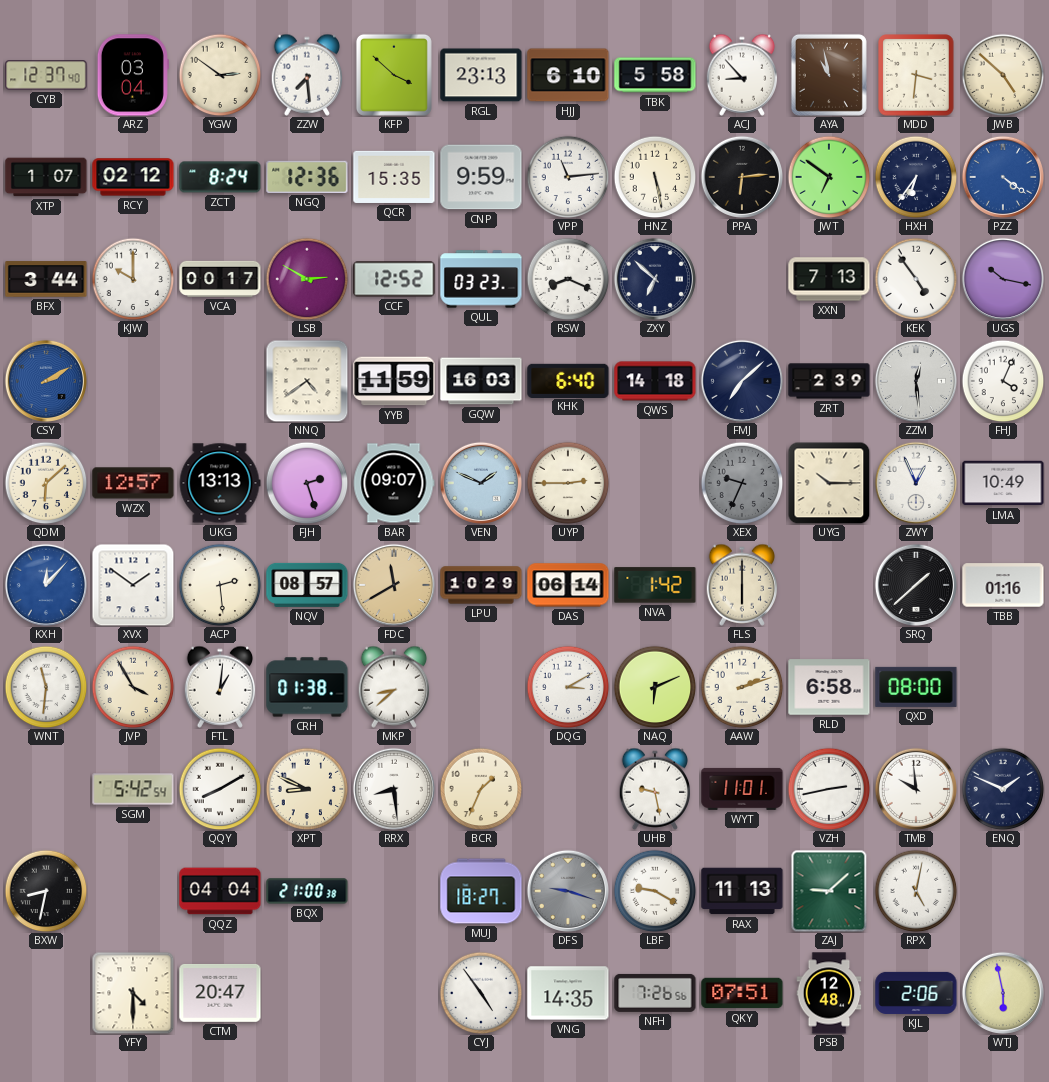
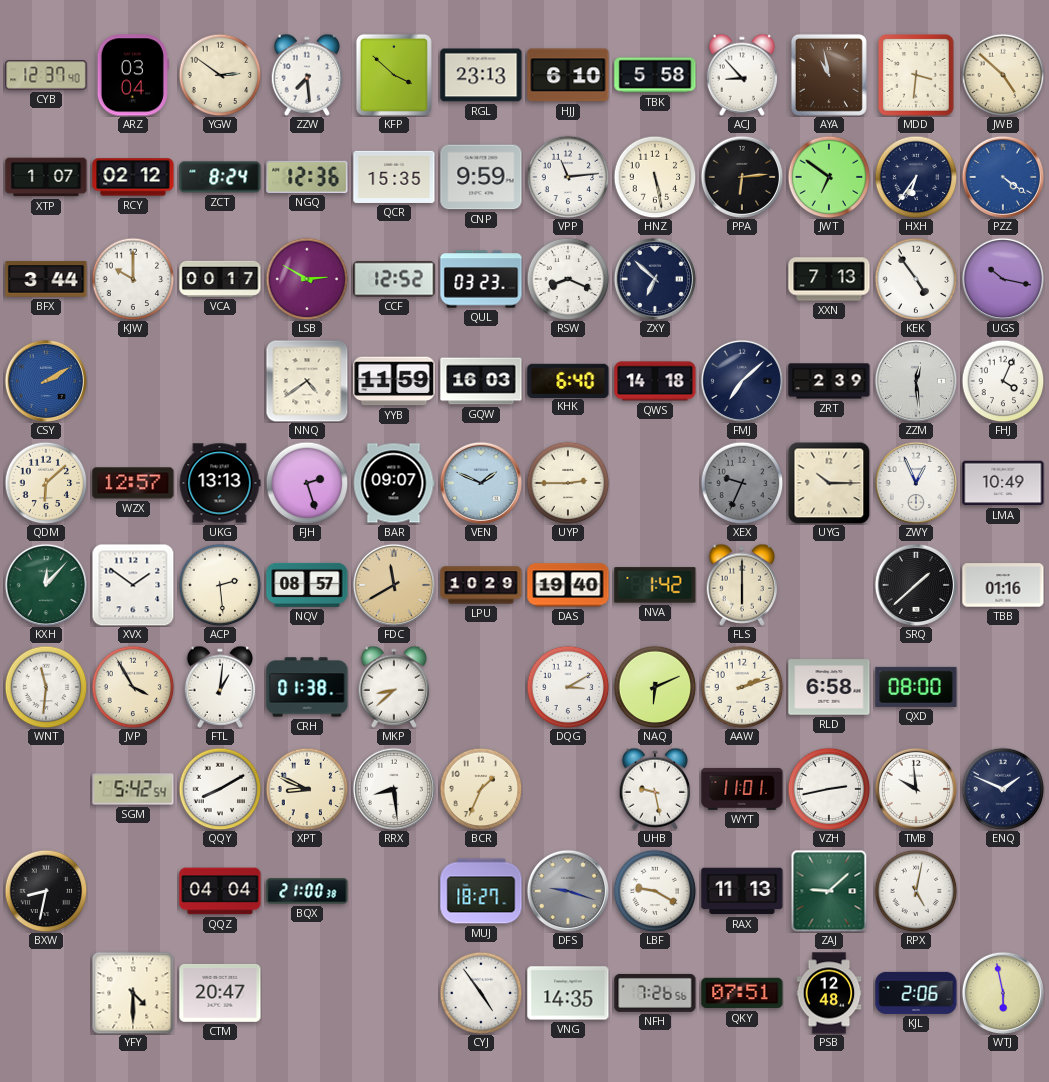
KXH dial: blue -> green (46, 585)
DAS: 06:14 -> 19:40 (568, 585)
